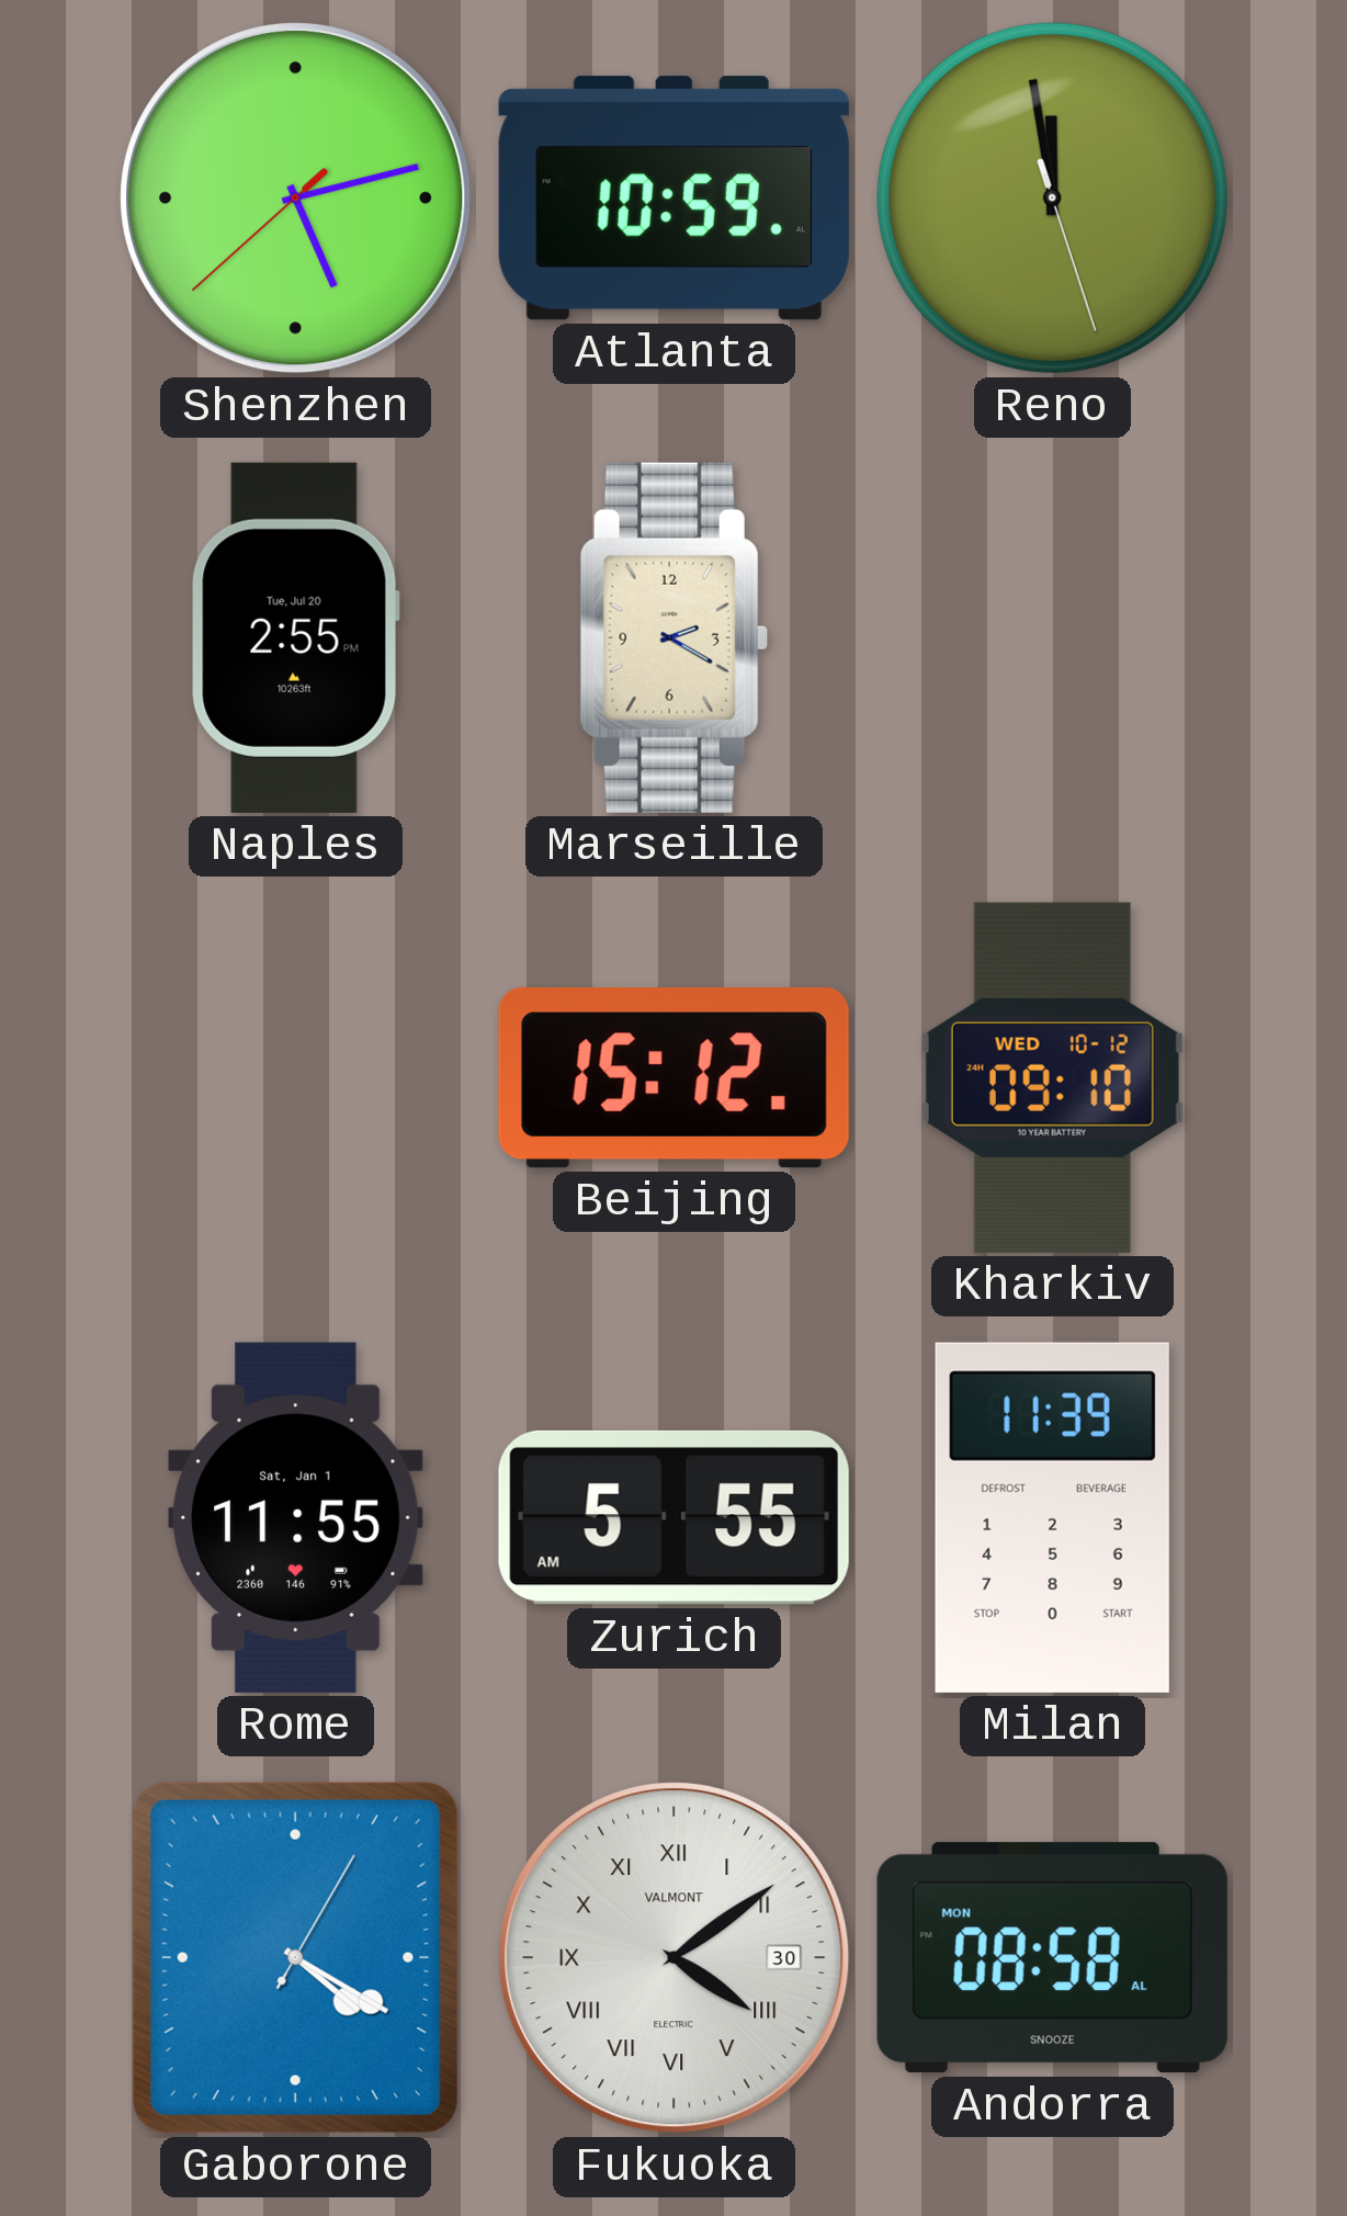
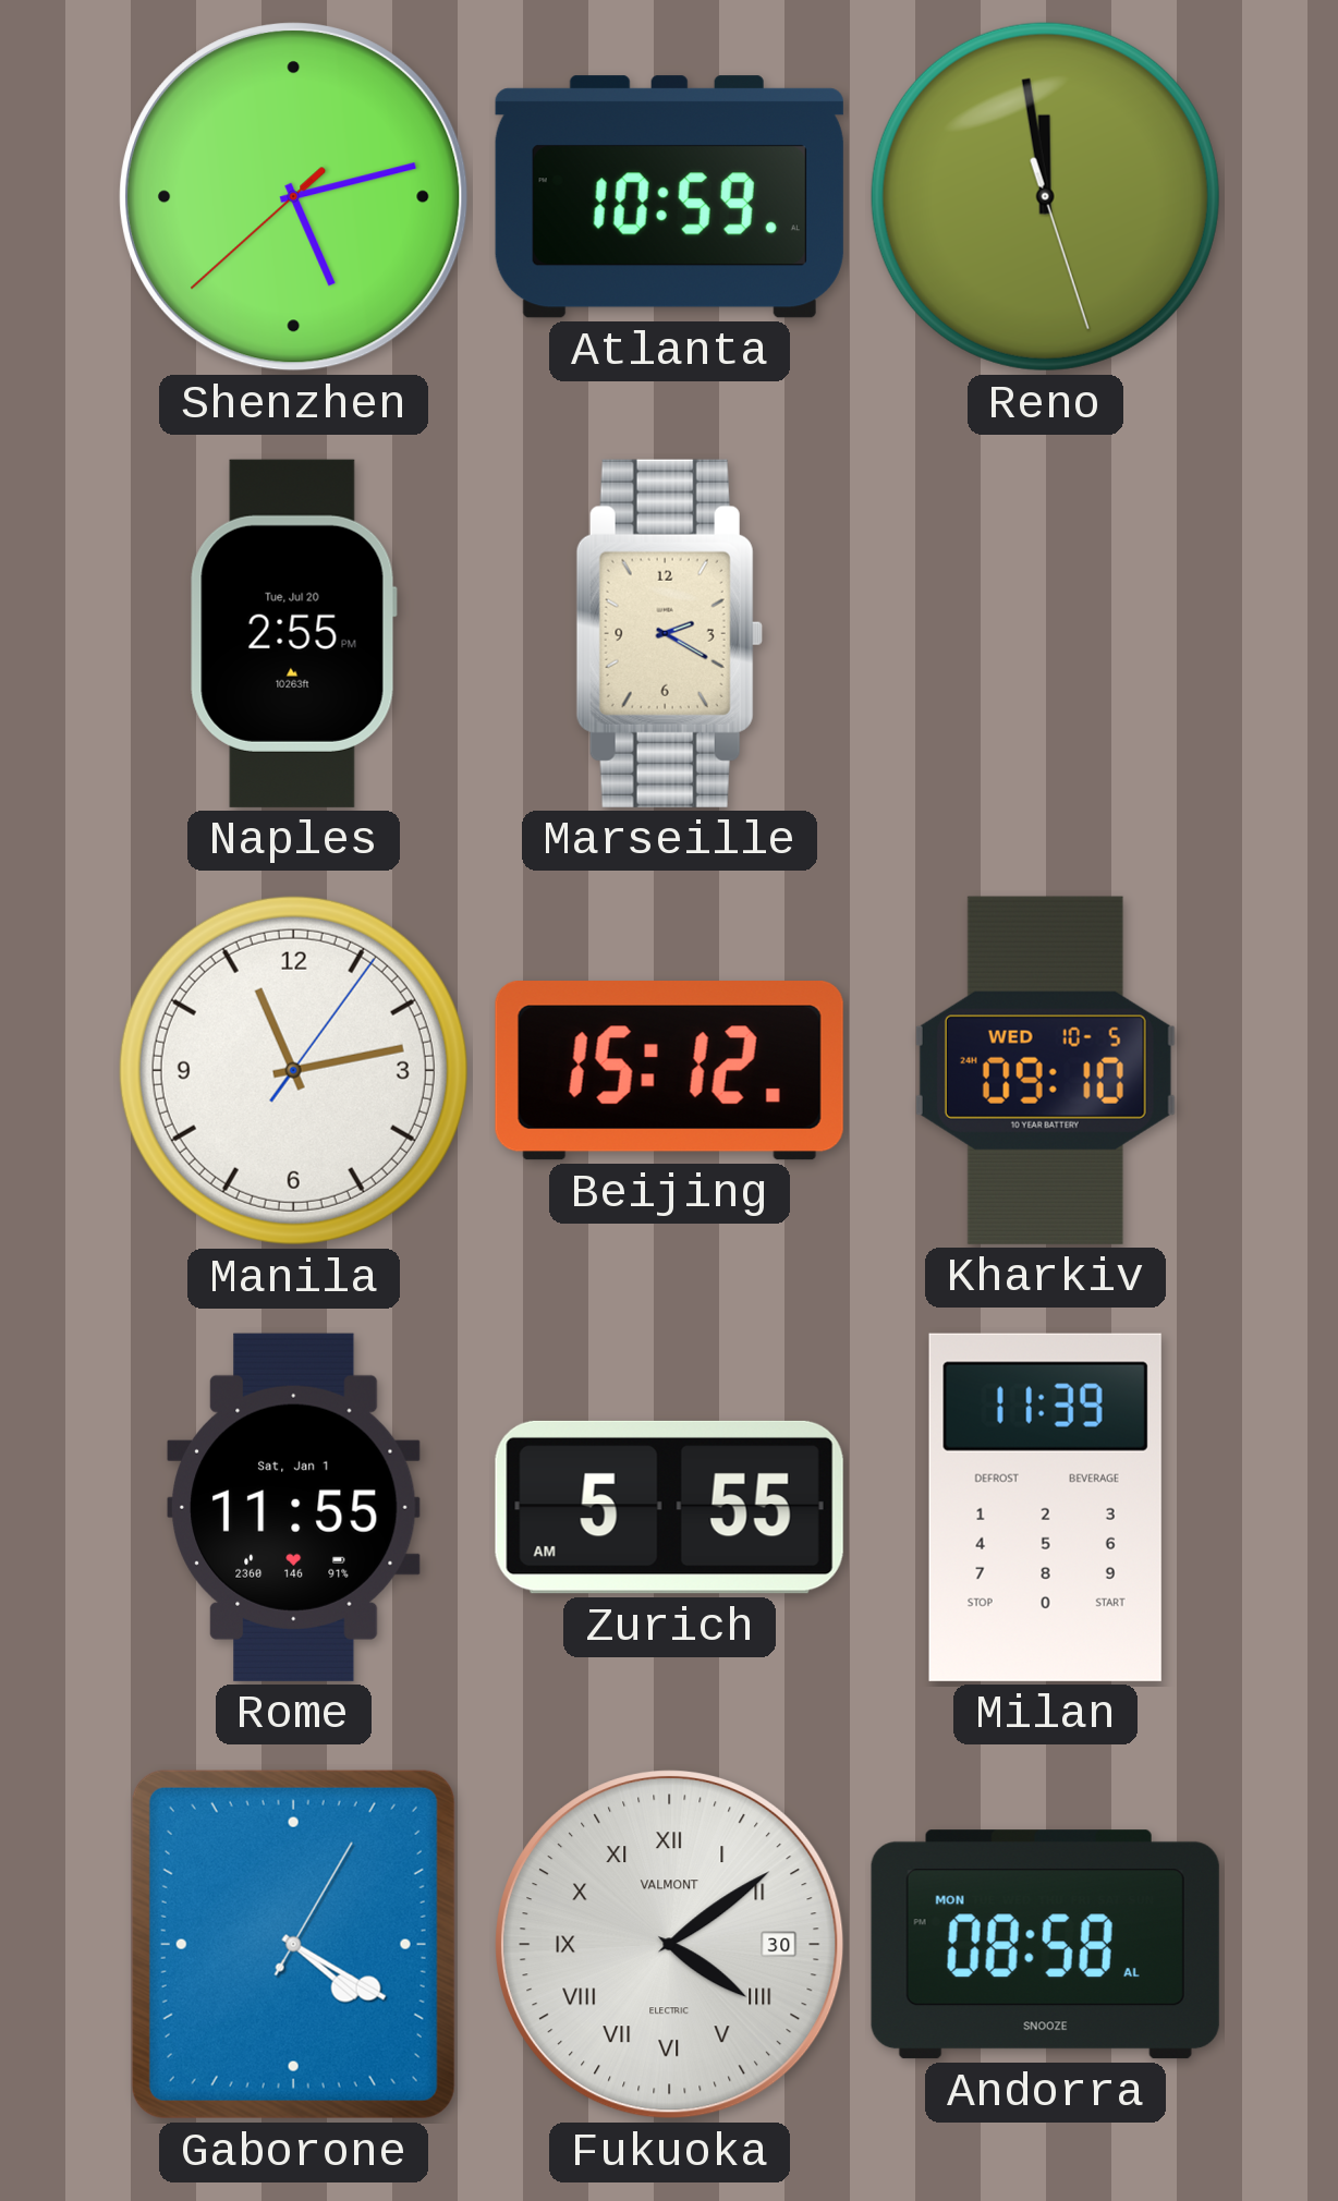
Manila: none -> 11:13 (293, 1070)
Kharkiv date: WED 10-12 -> WED 10-5 (1045, 1070)
